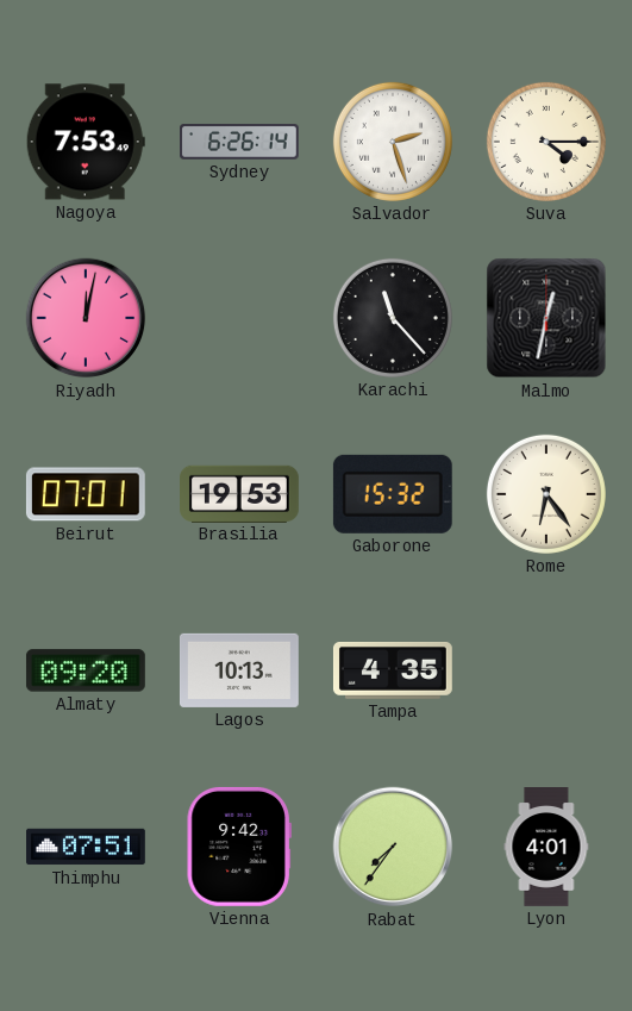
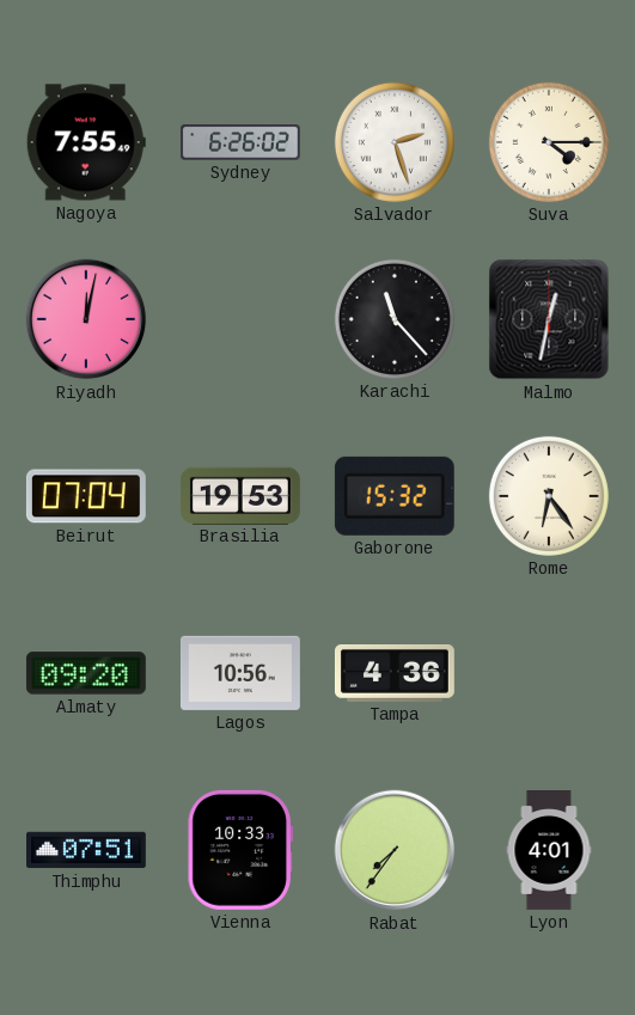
Nagoya: 7:53 -> 7:55 (86, 142)
Sydney: 6:26:14 -> 6:26:02 (240, 142)
Beirut: 07:01 -> 07:04 (86, 496)
Lagos: 10:13 -> 10:56 (240, 673)
Tampa: 4:35 -> 4:36 (395, 674)
Vienna: 9:42 -> 10:33 (240, 850)
